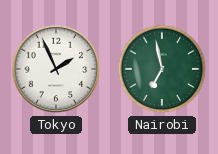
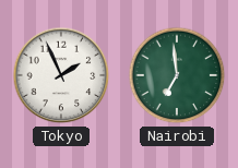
Nairobi: 6:58 -> 6:59 (177, 75)
